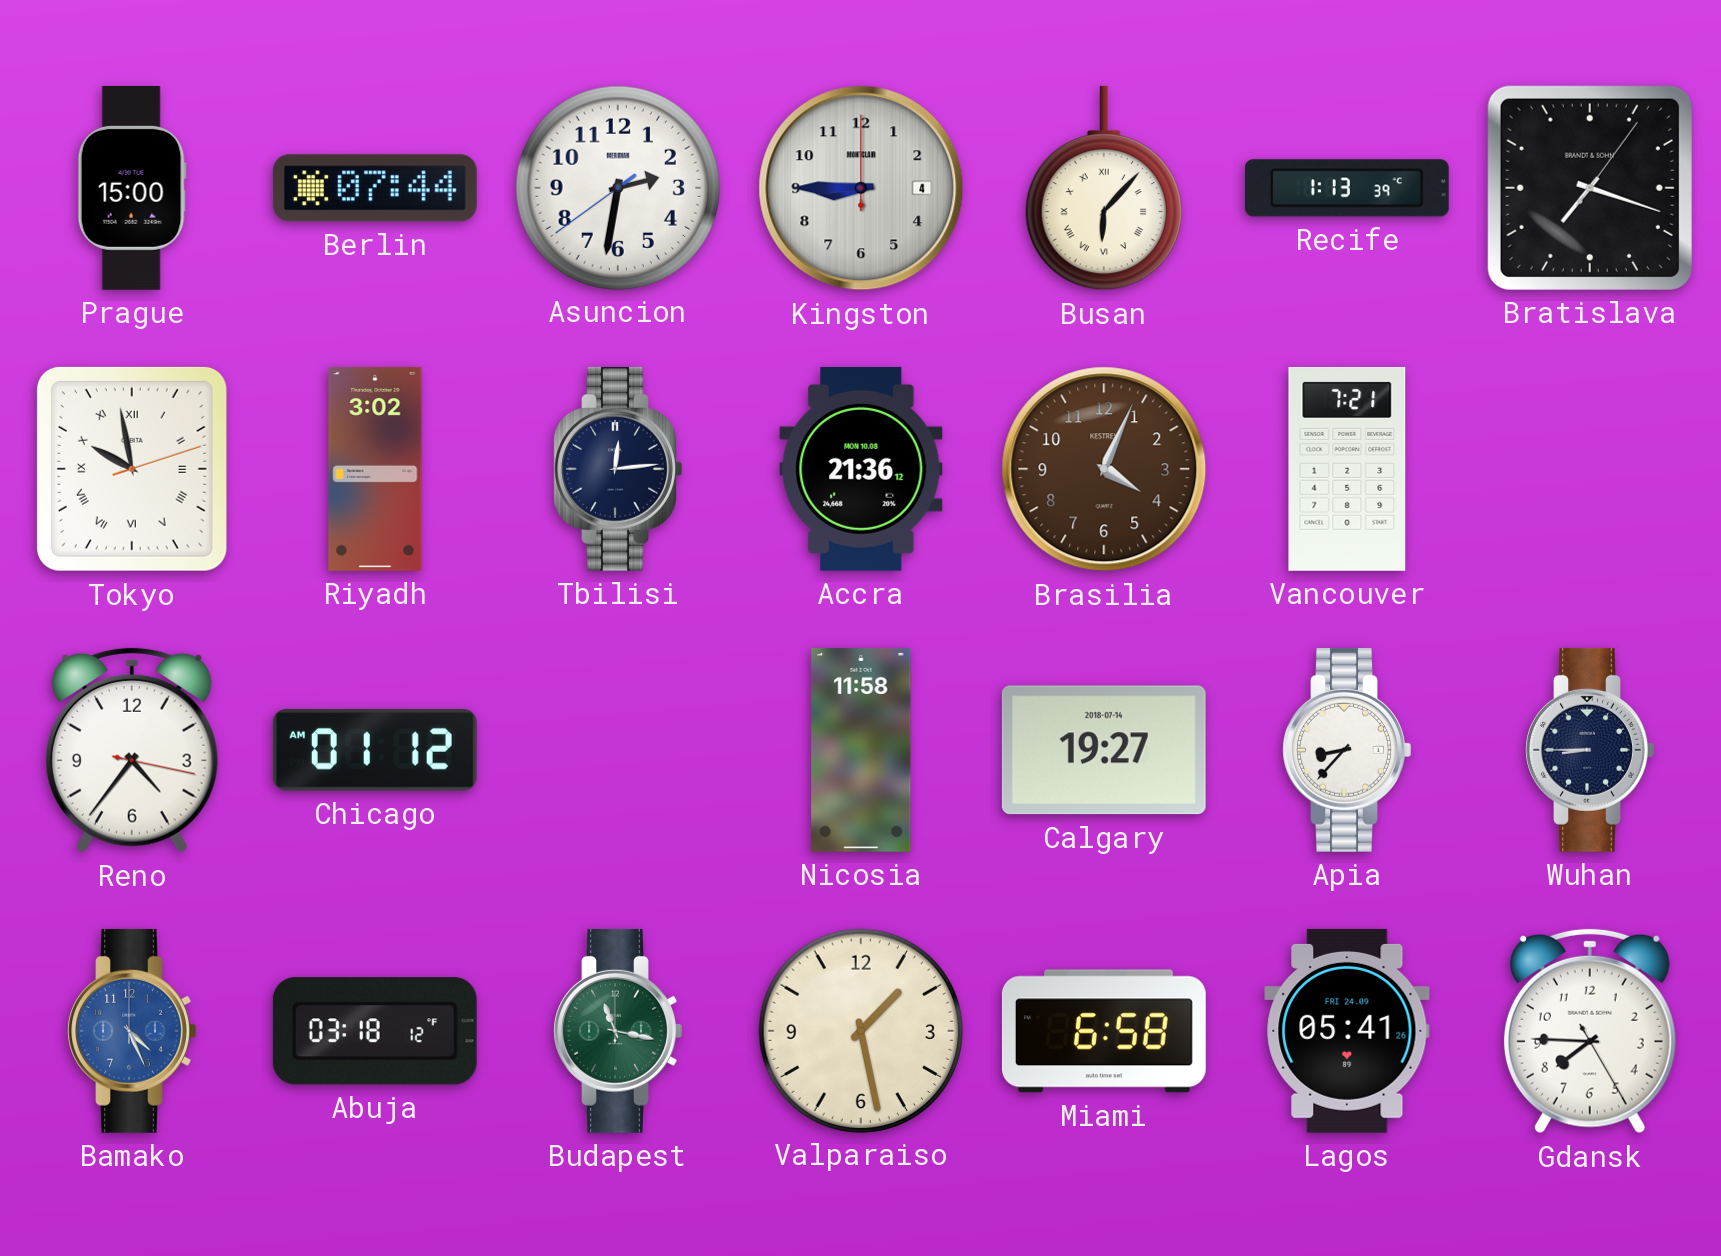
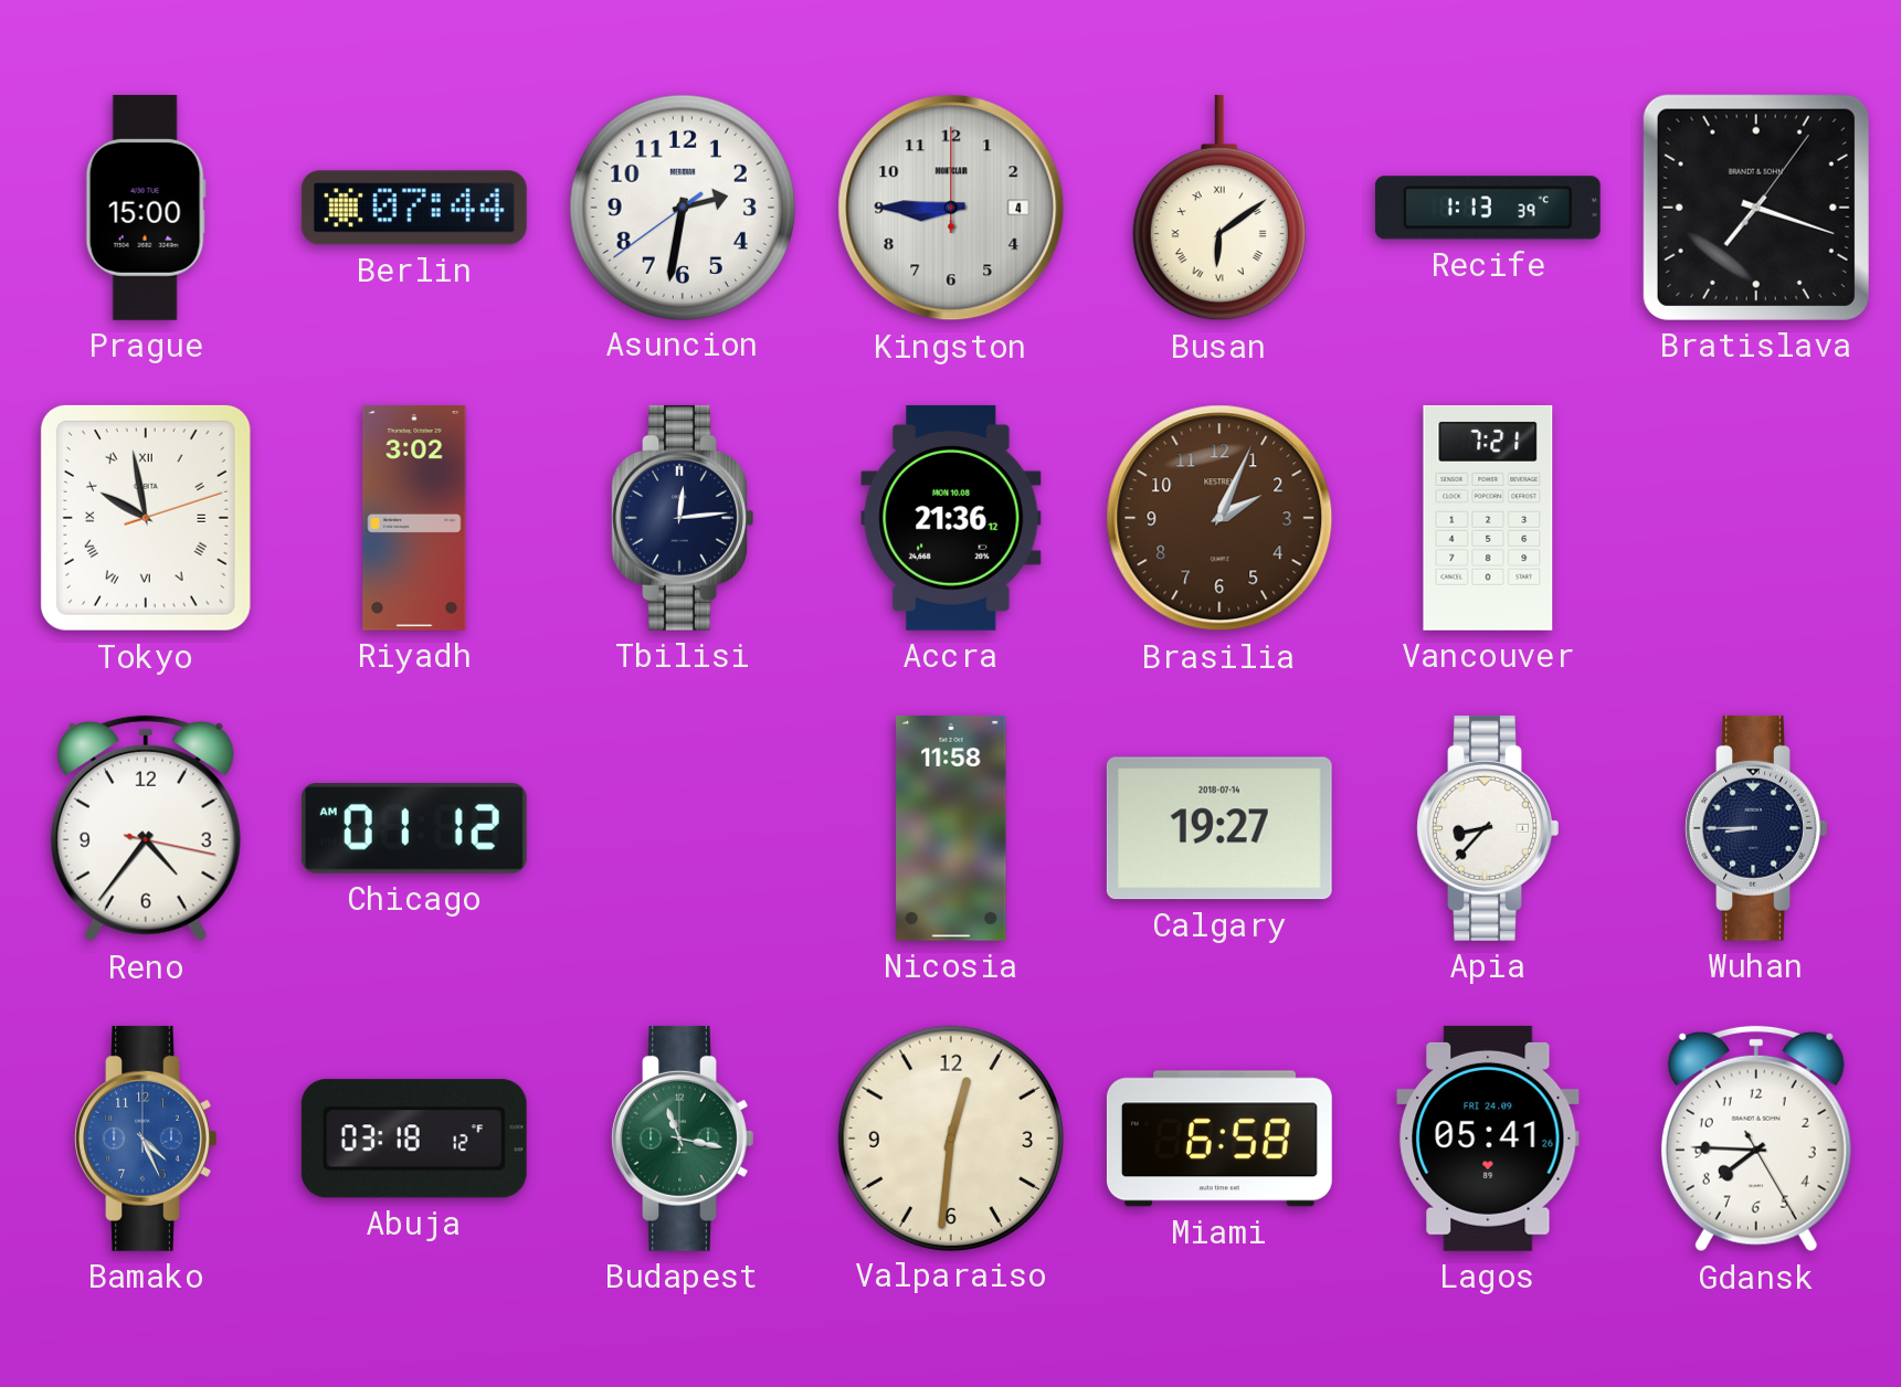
Busan: 6:07 -> 6:09 (1219, 208)
Brasilia: 4:04 -> 2:04 (1219, 518)
Valparaiso: 1:28 -> 12:31 (950, 1137)
